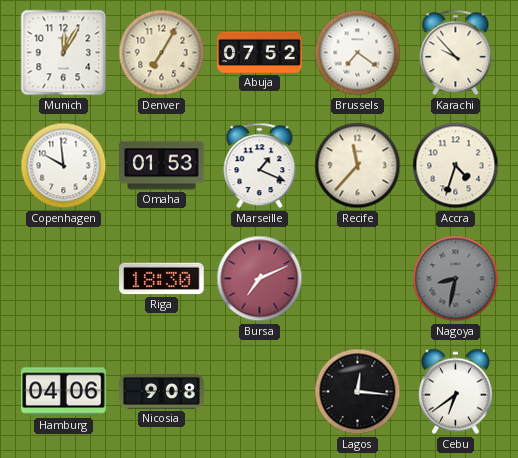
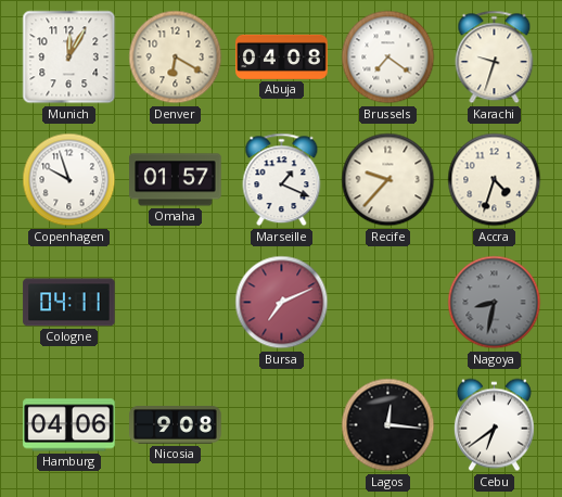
Denver: 7:05 -> 6:20 (176, 58)
Abuja: 07:52 -> 04:08 (282, 56)
Karachi: 9:53 -> 9:33 (495, 58)
Copenhagen: 9:59 -> 9:57 (69, 180)
Omaha: 01:53 -> 01:57 (176, 180)
Recife: 11:37 -> 9:37 (388, 180)
Cologne: none -> 04:11 (69, 303)
Riga: 18:30 -> none (162, 279)
